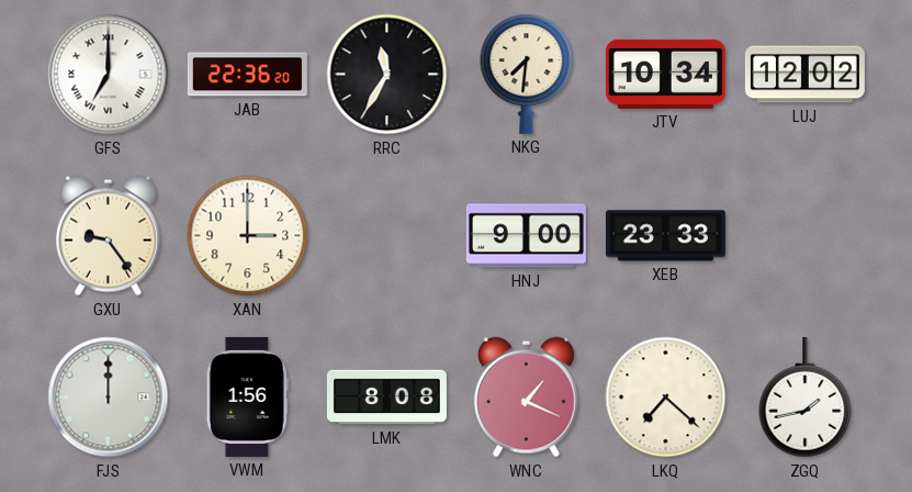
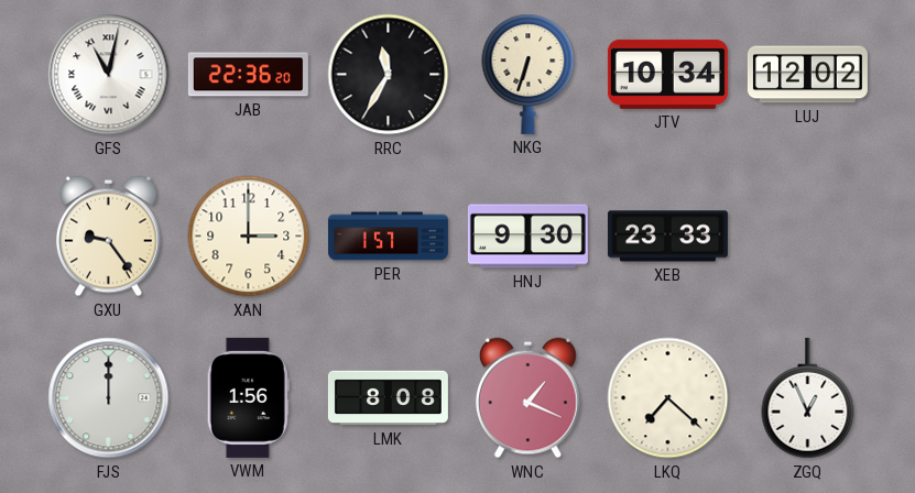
GFS: 7:00 -> 11:02 (109, 75)
NKG: 7:31 -> 6:33 (529, 74)
PER: none -> 1:57 (388, 237)
HNJ: 9:00 -> 9:30 (527, 237)
ZGQ: 1:43 -> 12:56 (808, 398)
